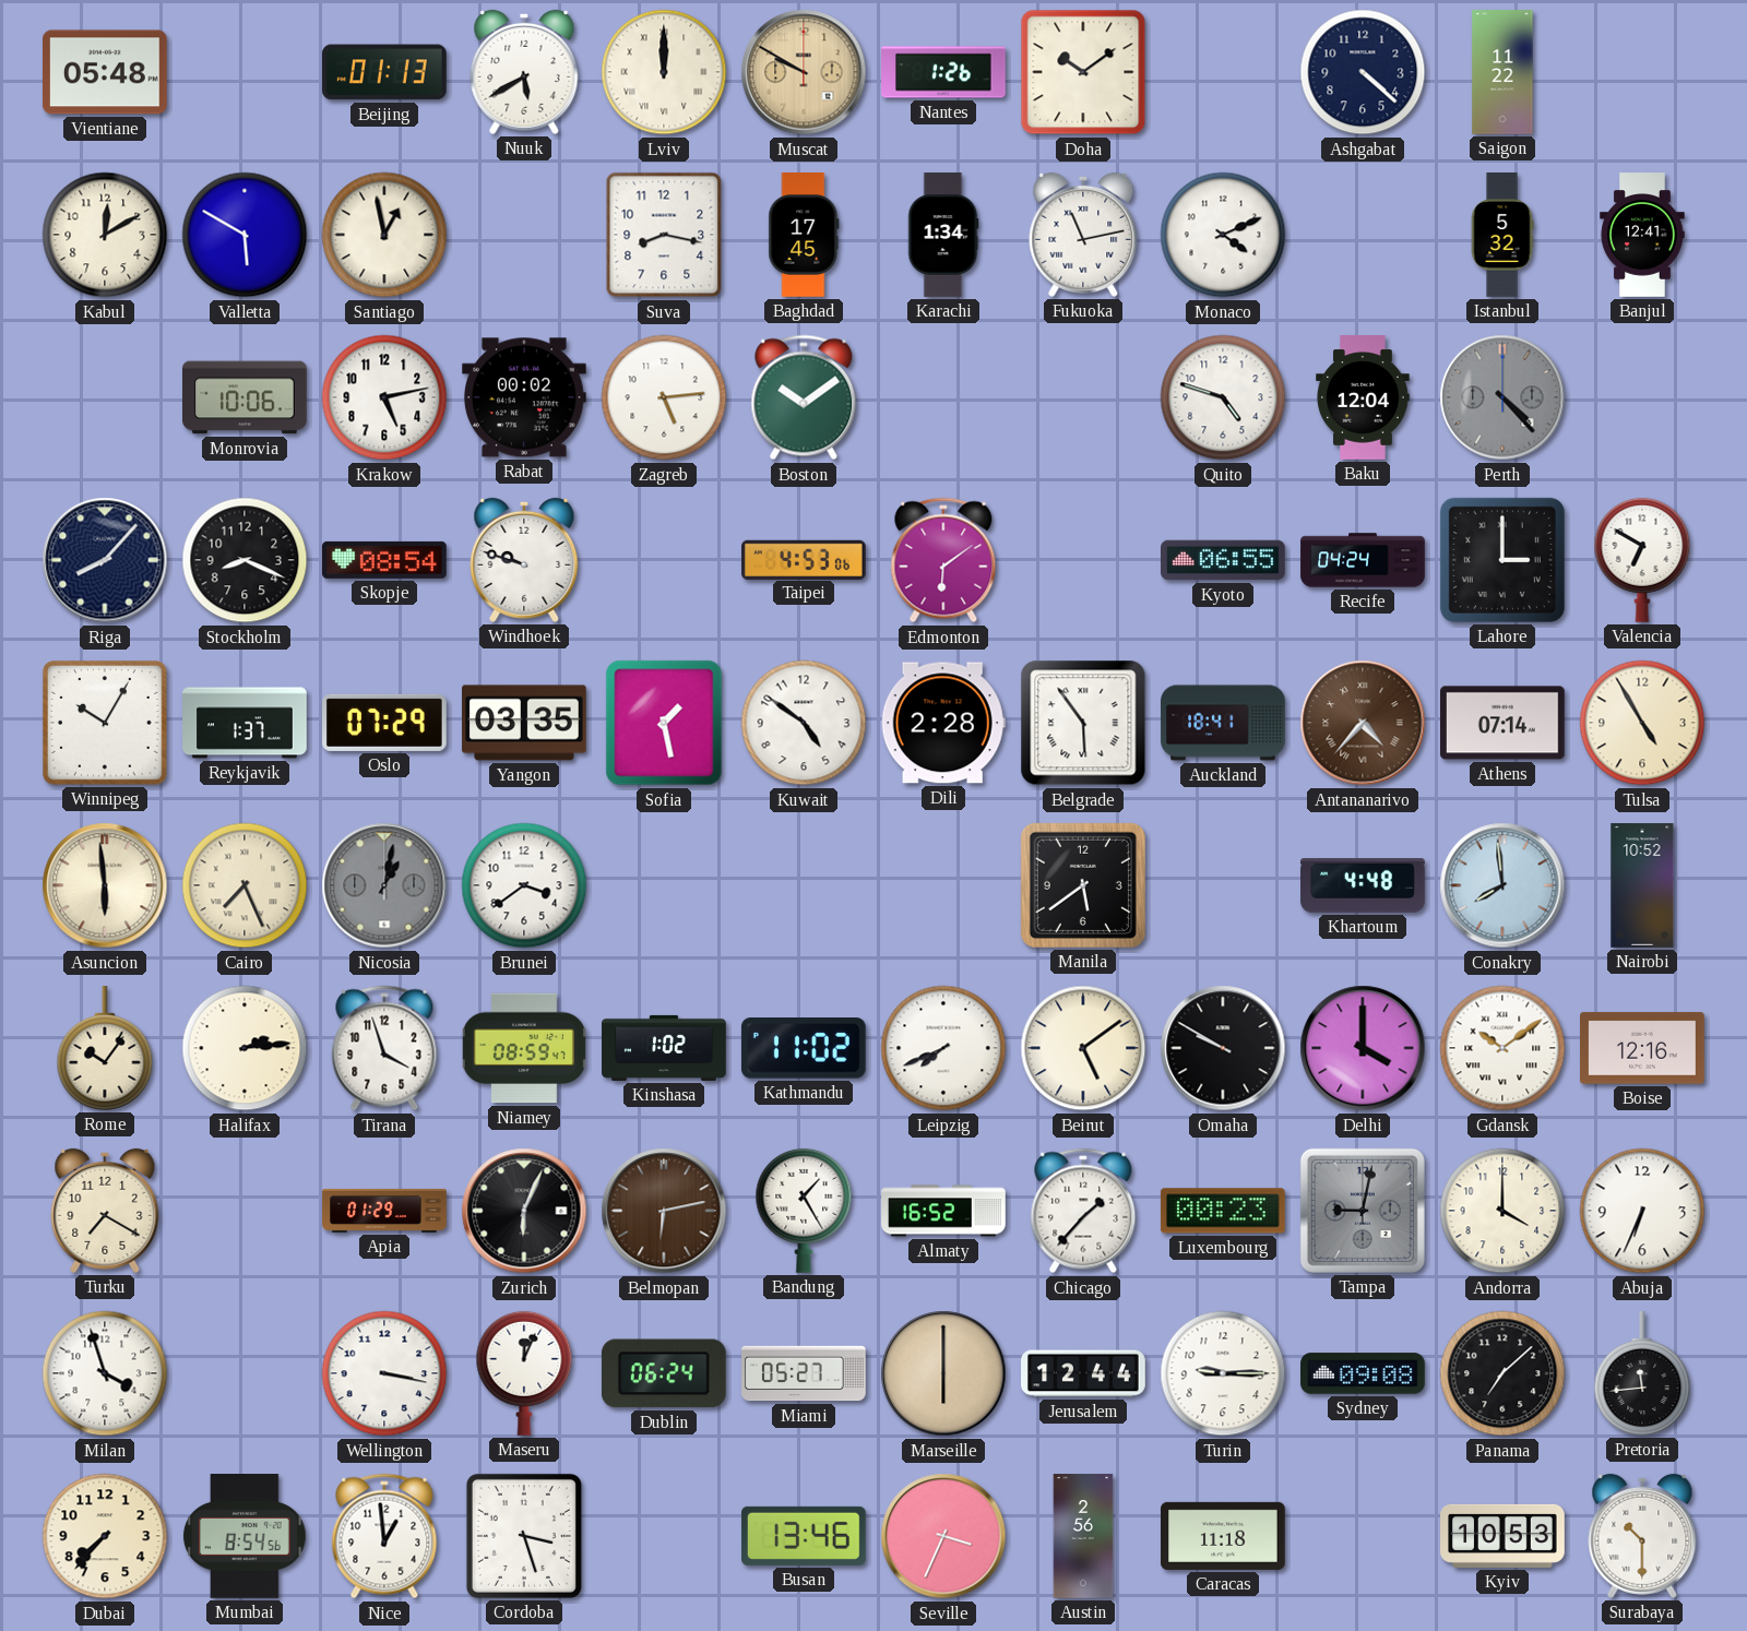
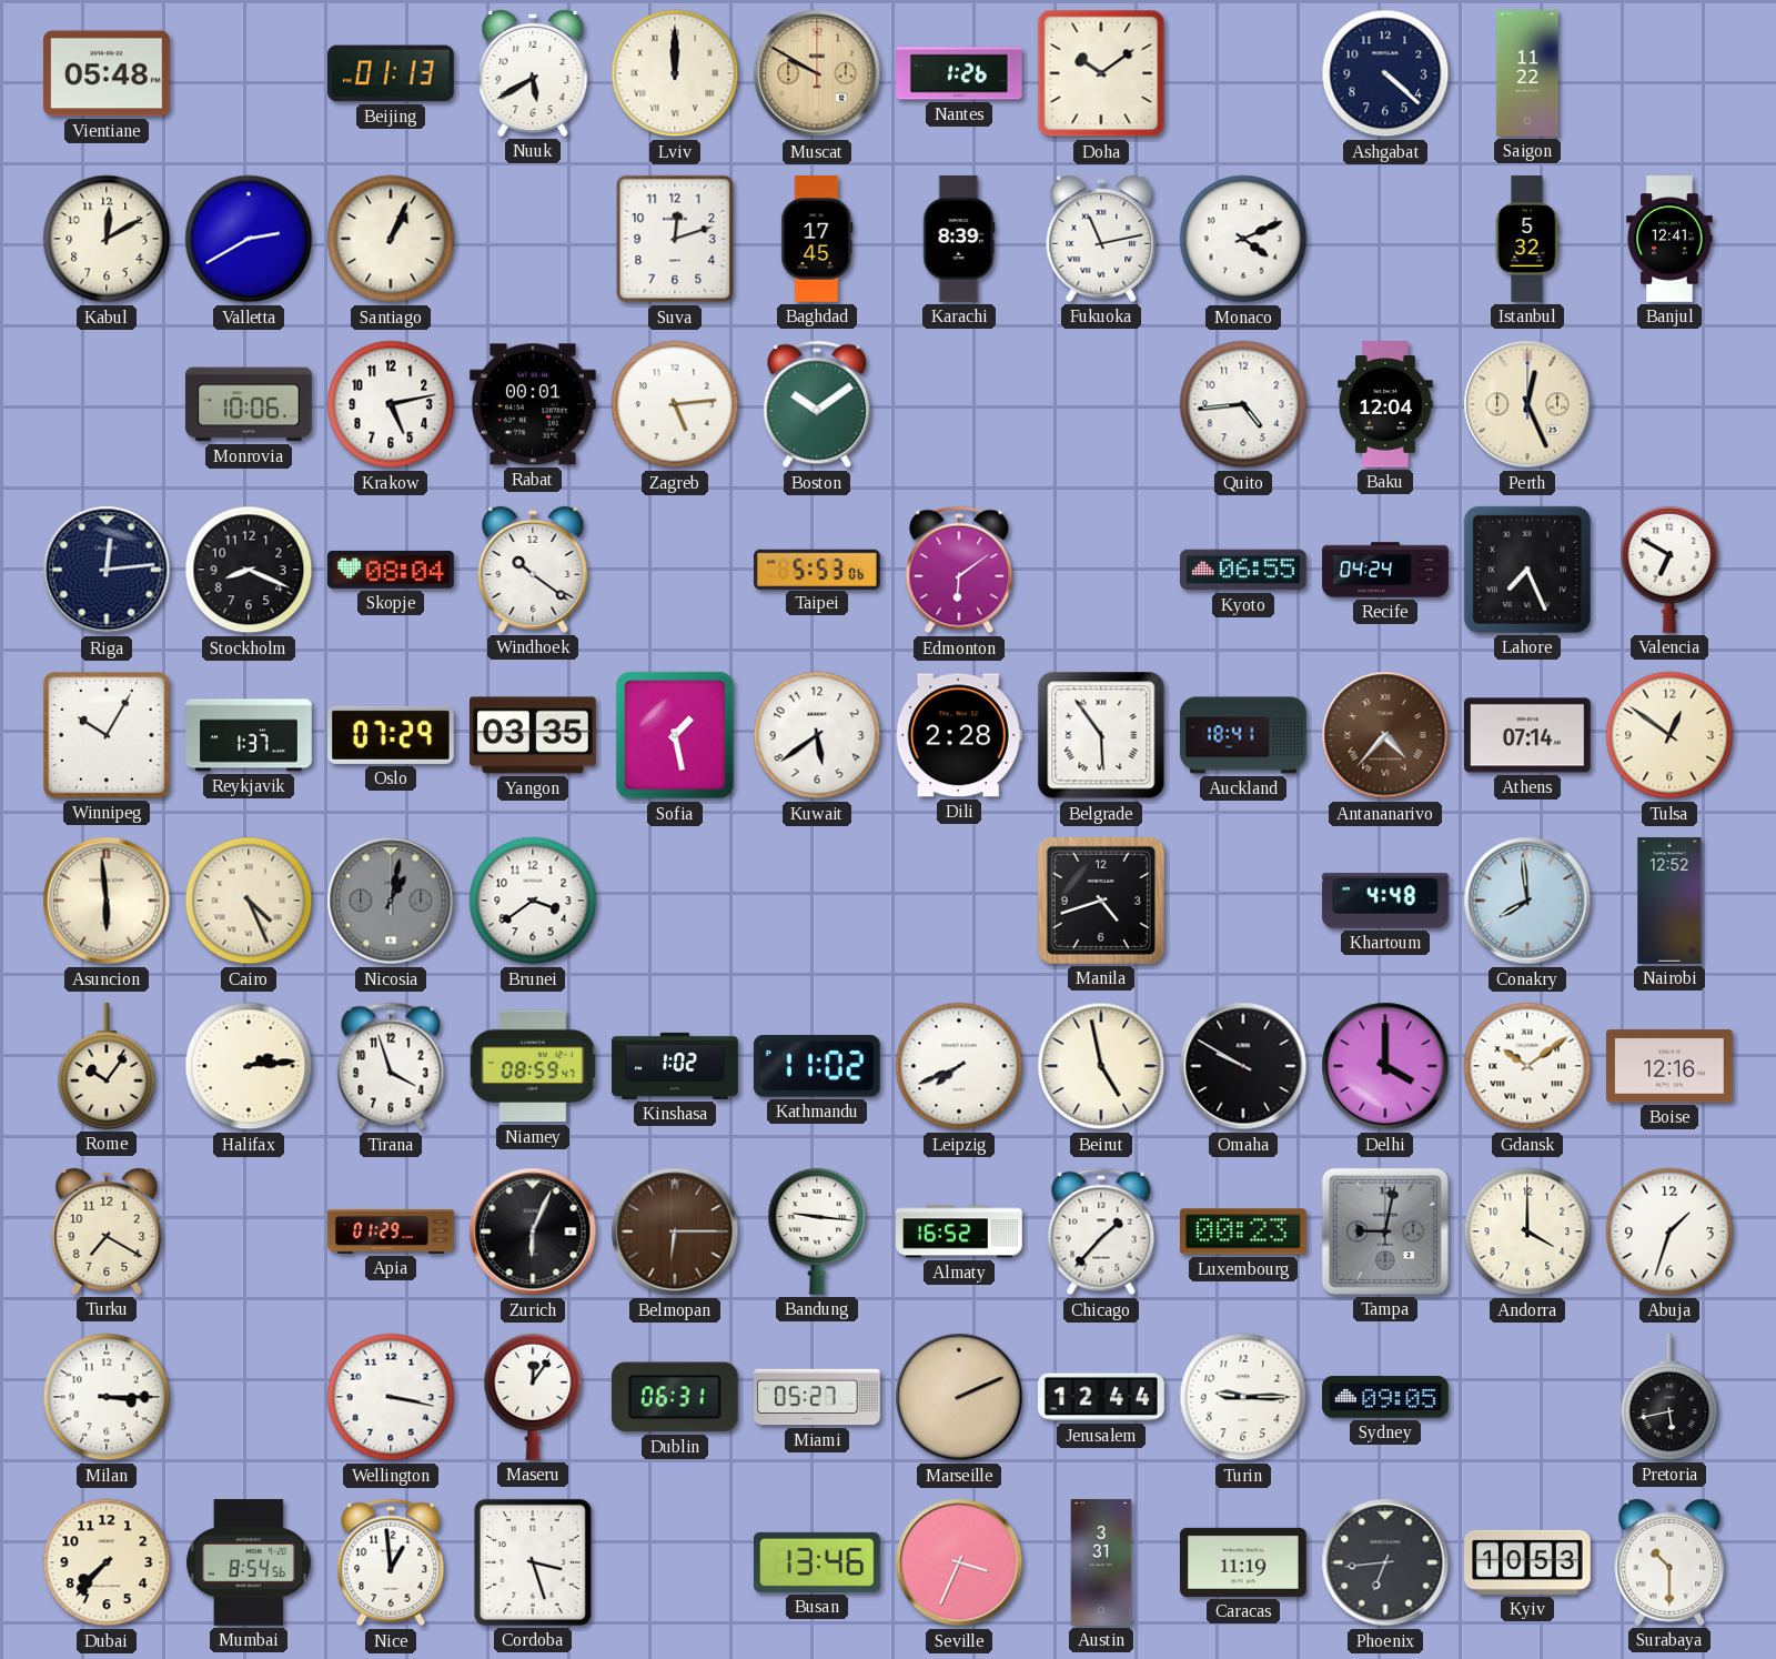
Valletta: 5:50 -> 2:40 (249, 239)
Santiago: 12:58 -> 1:04 (391, 239)
Suva: 8:17 -> 12:12 (675, 239)
Karachi: 1:34 -> 8:39 (959, 239)
Rabat: 00:02 -> 00:01 (533, 404)
Quito: 4:48 -> 4:44 (1243, 404)
Perth: 4:23 -> 12:26 (1527, 404)
Perth dial: grey -> cream (1527, 404)
Riga: 8:07 -> 12:14 (107, 570)
Skopje: 08:54 -> 08:04 (392, 570)
Windhoek: 9:48 -> 10:21 (533, 570)
Taipei: 4:53 -> 5:53 (818, 569)
Lahore: 3:00 -> 7:26 (1527, 570)
Kuwait: 4:51 -> 5:39 (817, 735)
Tulsa: 4:55 -> 12:51 (1669, 735)
Cairo: 7:26 -> 4:26 (249, 901)
Manila: 5:39 -> 4:42 (1101, 901)
Nairobi: 10:52 -> 12:52 (1669, 901)
Beirut: 5:09 -> 4:58 (1101, 1066)
Belmopan: 6:13 -> 6:15 (675, 1231)
Bandung: 1:25 -> 9:16 (817, 1231)
Abuja: 6:34 -> 1:33 (1669, 1231)
Milan: 3:57 -> 3:15 (107, 1397)
Maseru: 12:04 -> 12:06 (533, 1397)
Dublin: 06:24 -> 06:31 (675, 1397)
Marseille: 6:00 -> 2:11 (959, 1397)
Sydney: 09:08 -> 09:05 (1385, 1397)
Panama: 7:08 -> none (1502, 1373)
Pretoria: 11:44 -> 5:43 (1669, 1398)
Austin: 2:56 -> 3:31 (1101, 1562)
Caracas: 11:18 -> 11:19 (1244, 1562)
Phoenix: none -> 6:44 (1385, 1562)
